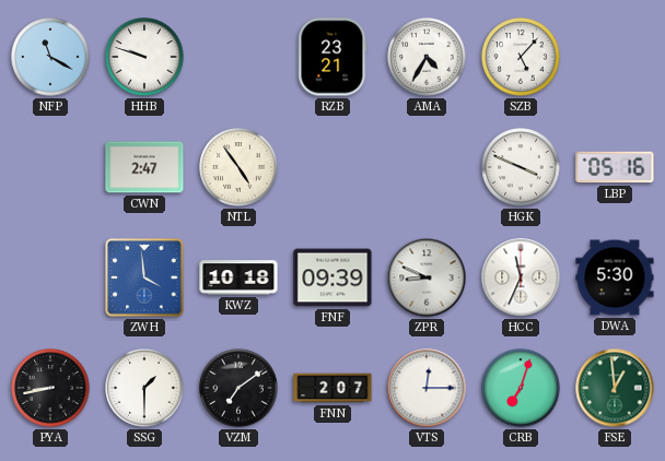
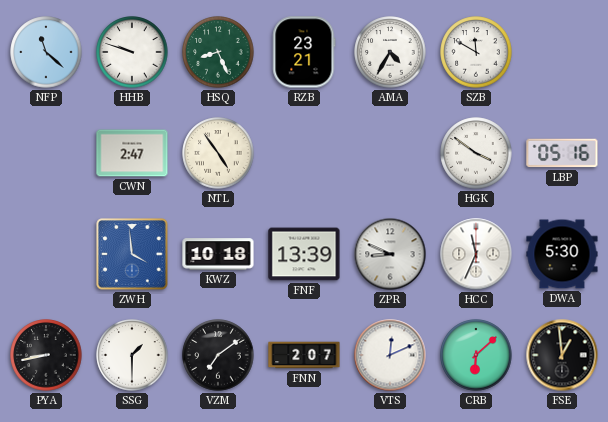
NFP: 11:20 -> 11:22 (46, 52)
HSQ: none -> 8:26 (218, 52)
SZB: 5:07 -> 11:50 (476, 52)
HGK: 3:49 -> 3:51 (476, 153)
FNF: 09:39 -> 13:39 (304, 254)
VTS: 12:15 -> 12:11 (390, 355)
CRB: 7:03 -> 6:08 (476, 355)
FSE dial: green -> black (562, 355)
